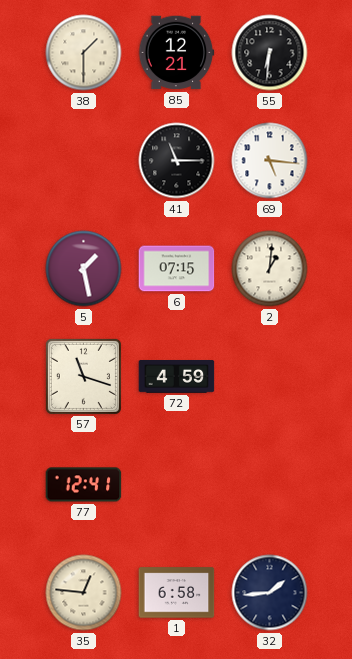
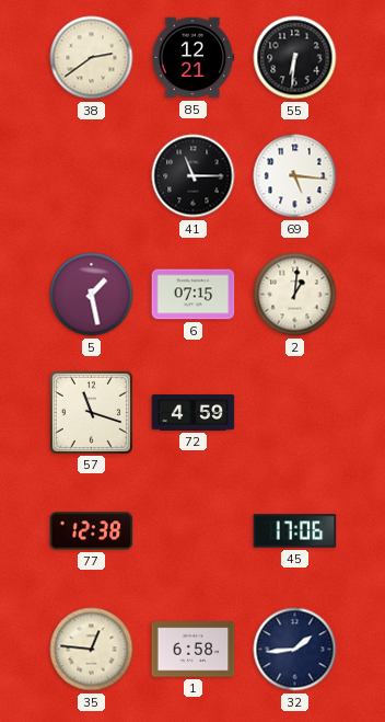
38: 1:30 -> 2:39 (92, 58)
77: 12:41 -> 12:38 (92, 531)
45: none -> 17:06 (295, 531)
